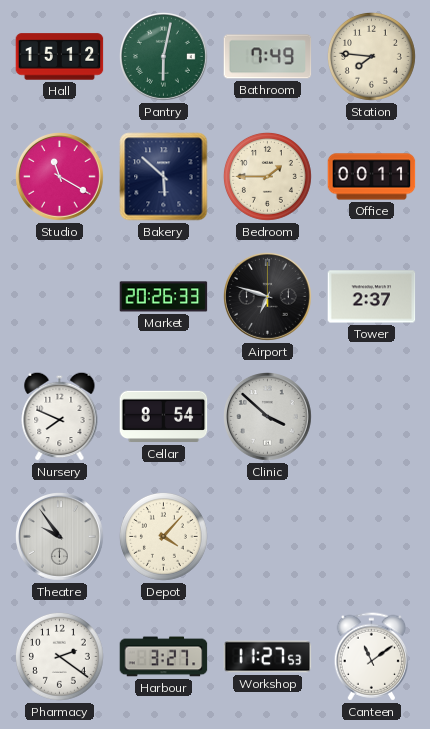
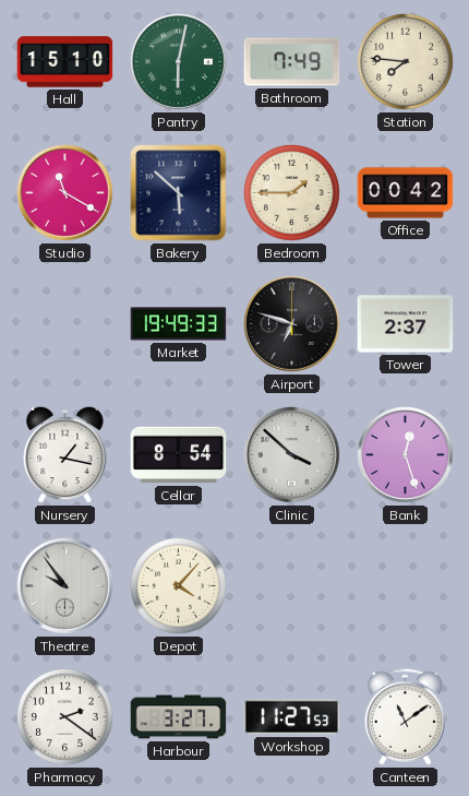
Hall: 15:12 -> 15:10 (65, 62)
Office: 00:11 -> 00:42 (406, 193)
Market: 20:26 -> 19:49 (179, 324)
Nursery: 7:49 -> 1:17 (65, 454)
Bank: none -> 12:27 (406, 455)
